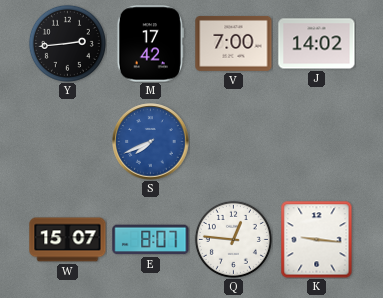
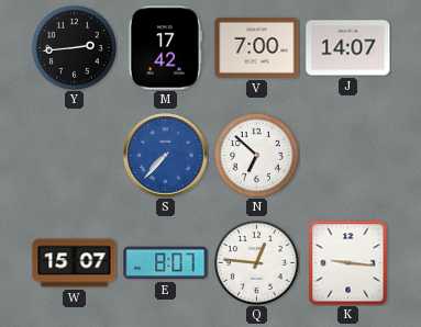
J: 14:02 -> 14:07 (348, 48)
S: 7:41 -> 7:37 (166, 156)
N: none -> 6:52 (256, 155)
